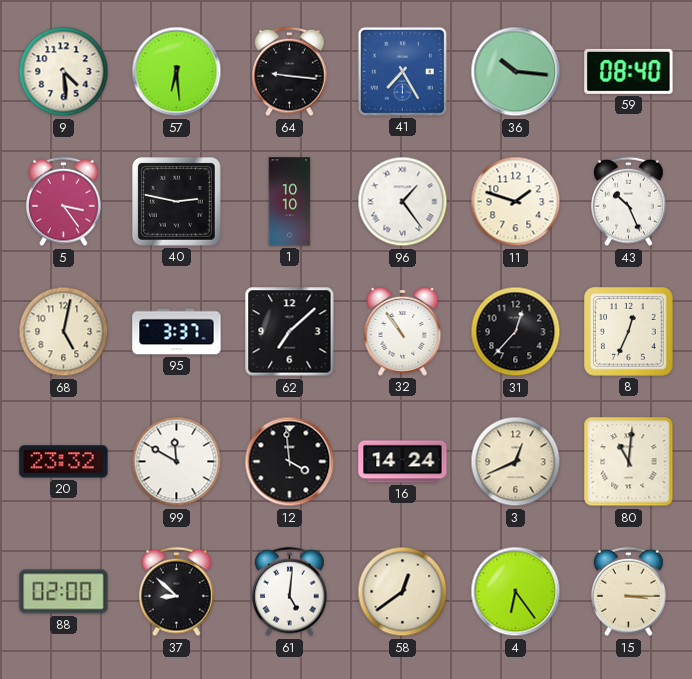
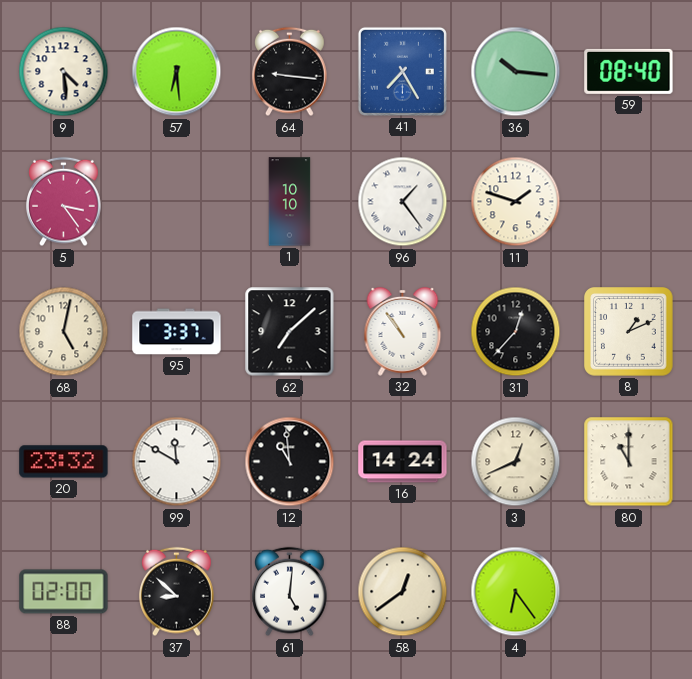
40: 2:47 -> none (177, 202)
43: 10:26 -> none (629, 202)
8: 12:34 -> 1:11 (629, 332)
12: 3:59 -> 10:59 (290, 462)
80: 11:01 -> 11:00 (629, 462)
15: 3:15 -> none (629, 592)
